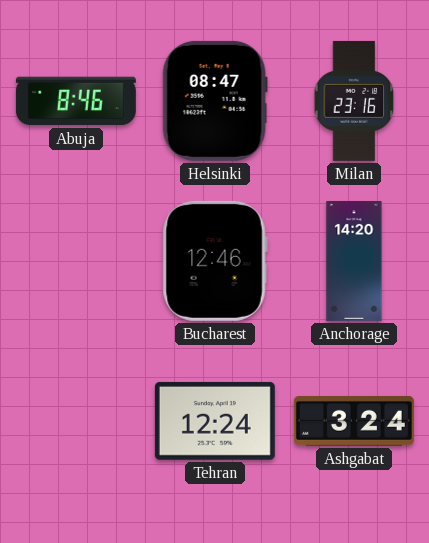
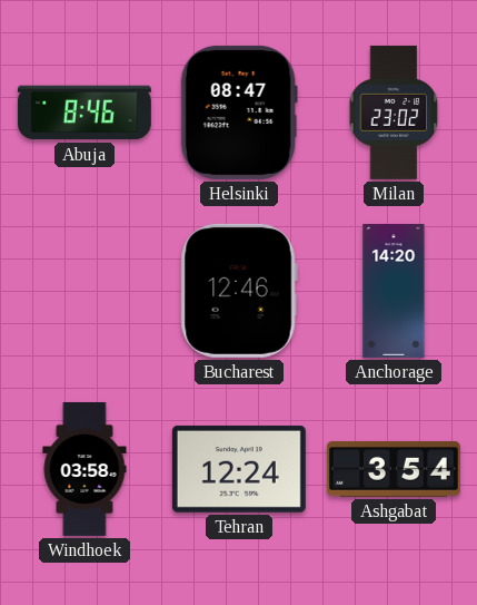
Milan: 23:16 -> 23:02 (394, 113)
Windhoek: none -> 03:58 (85, 469)
Ashgabat: 3:24 -> 3:54 (394, 469)
